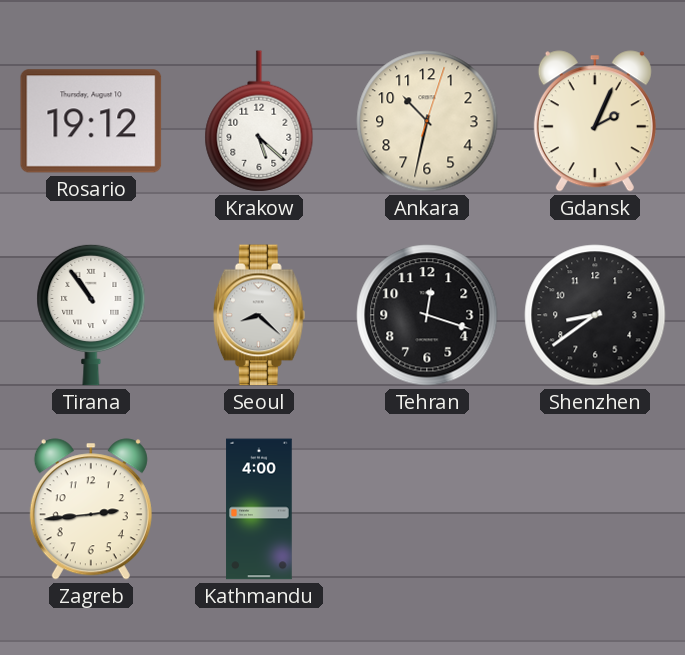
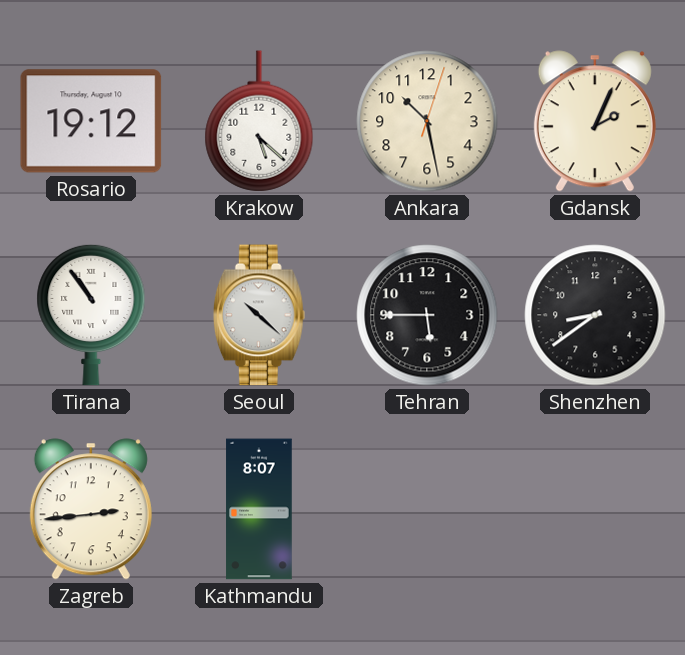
Ankara: 10:32 -> 10:28 (427, 121)
Seoul: 8:22 -> 10:22 (259, 315)
Tehran: 12:18 -> 5:45 (427, 315)
Kathmandu: 4:00 -> 8:07 (259, 509)
